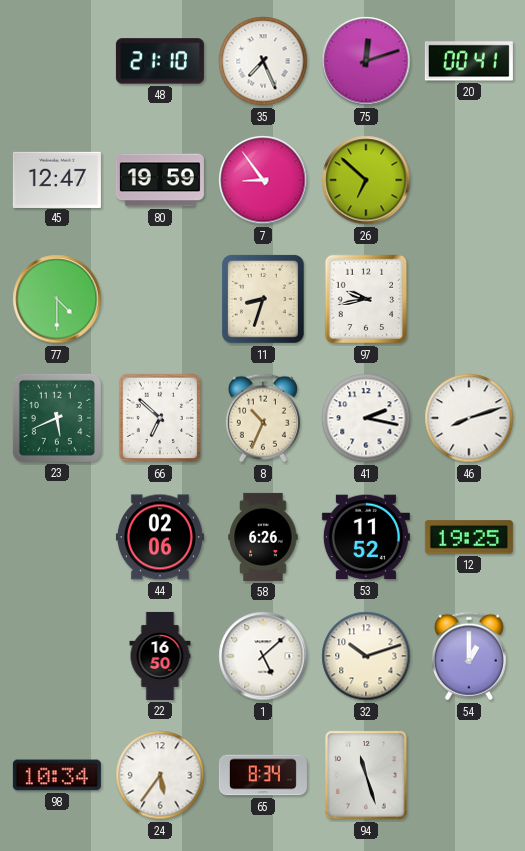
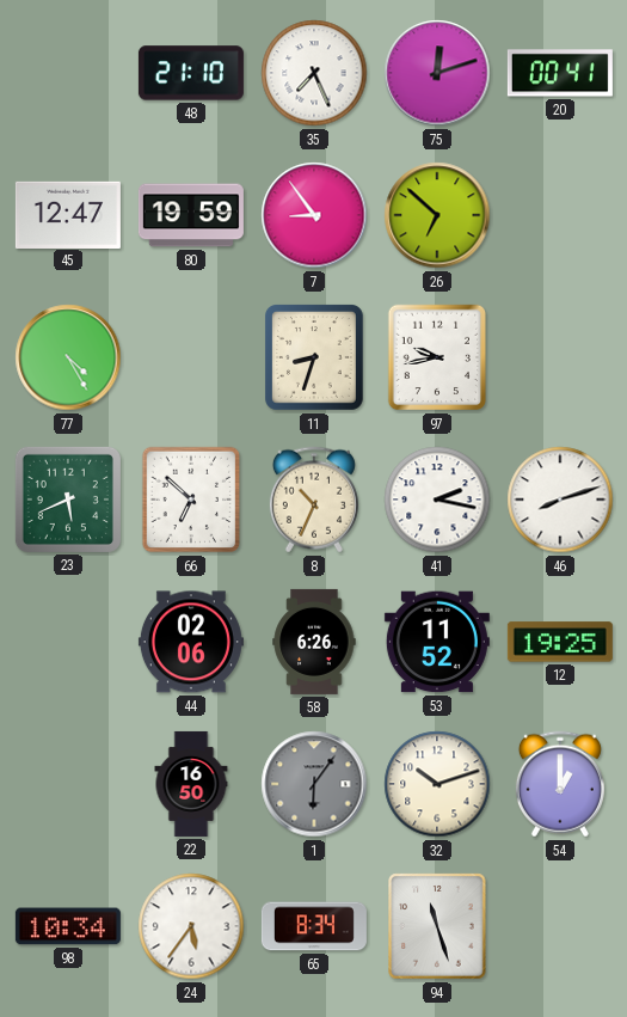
77: 4:30 -> 4:25 (68, 357)
1: 5:08 -> 6:06 (314, 784)
1 dial: white -> grey (314, 784)
